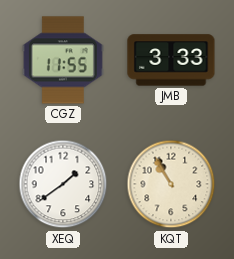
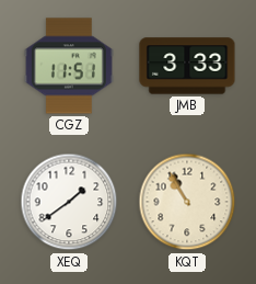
CGZ: 11:55 -> 11:51 (69, 66)
